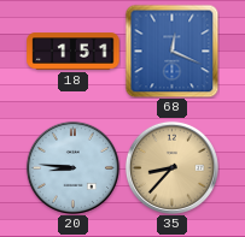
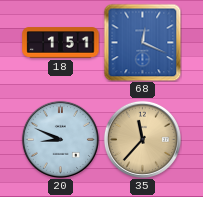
20: 8:46 -> 8:49 (60, 139)
35: 8:37 -> 11:37 (142, 139)
